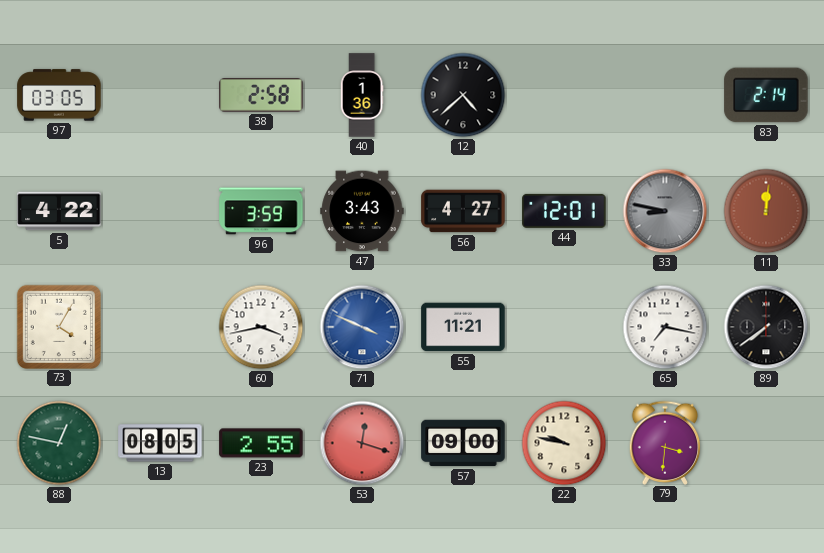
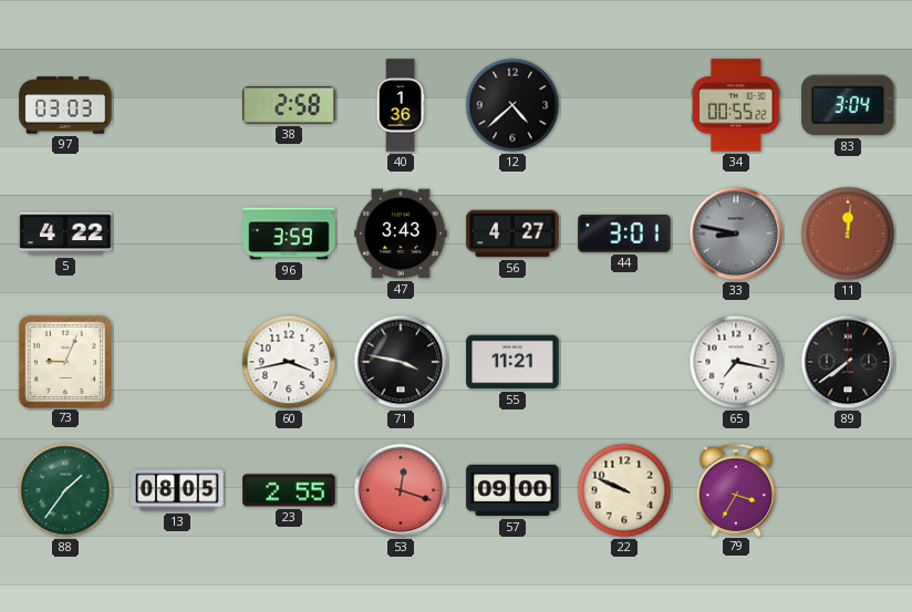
97: 03:05 -> 03:03 (65, 105)
34: none -> 00:55 (736, 105)
83: 2:14 -> 3:04 (848, 105)
44: 12:01 -> 3:01 (624, 234)
73: 4:05 -> 9:04 (64, 361)
71: 3:49 -> 3:47 (401, 362)
71 dial: blue -> black (401, 362)
88: 12:47 -> 1:36 (65, 490)
22: 9:47 -> 9:49 (624, 490)
79: 3:31 -> 3:35 (736, 489)
